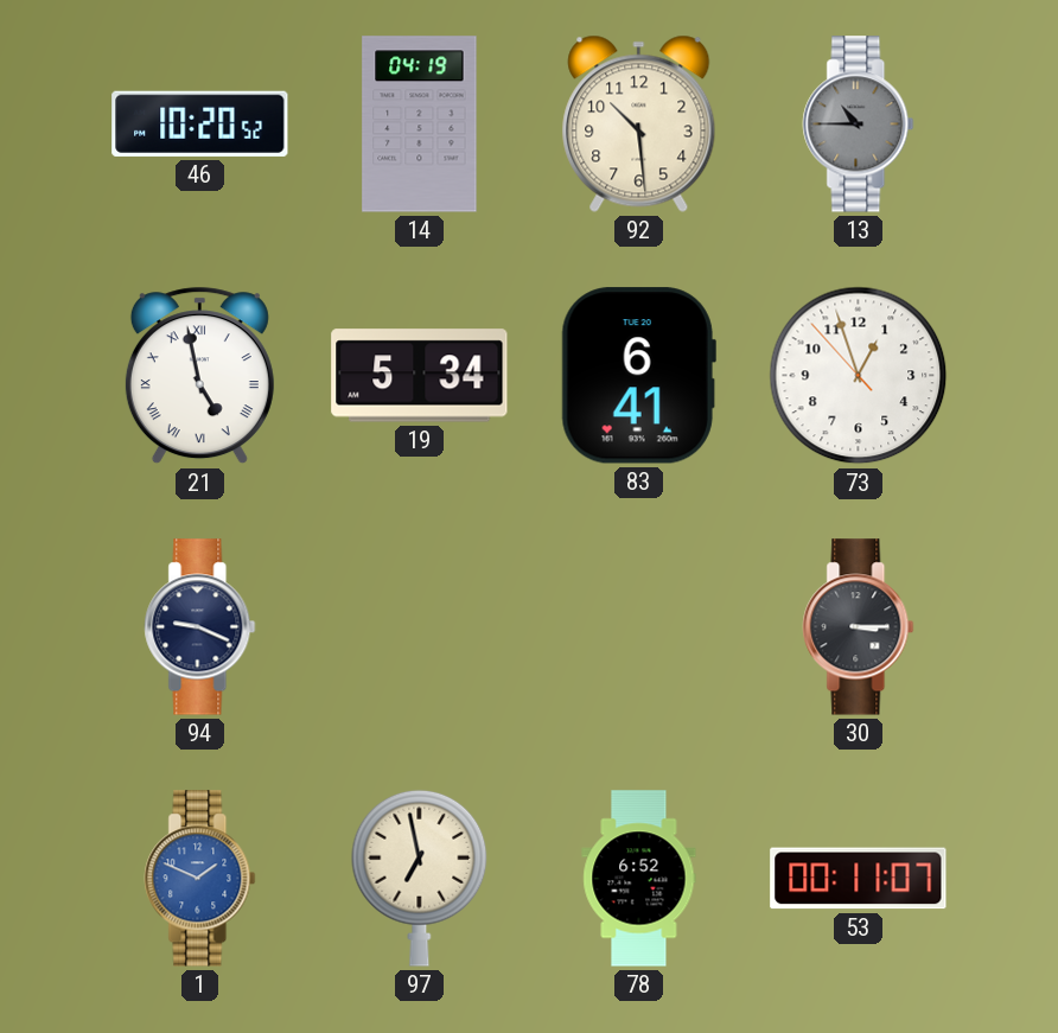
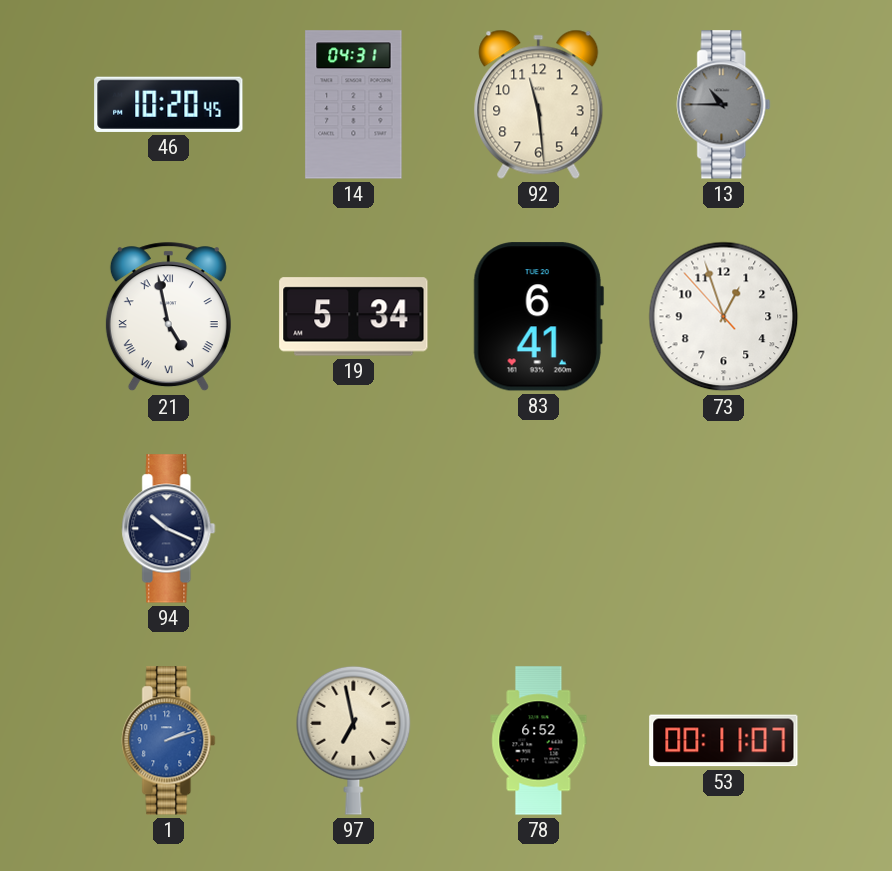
46: 10:20:52 -> 10:20:45 (169, 104)
14: 04:19 -> 04:31 (354, 105)
92: 10:29 -> 11:29 (539, 104)
94: 9:19 -> 10:19 (169, 529)
30: 3:15 -> none (859, 627)
1: 1:49 -> 2:12 (169, 741)
